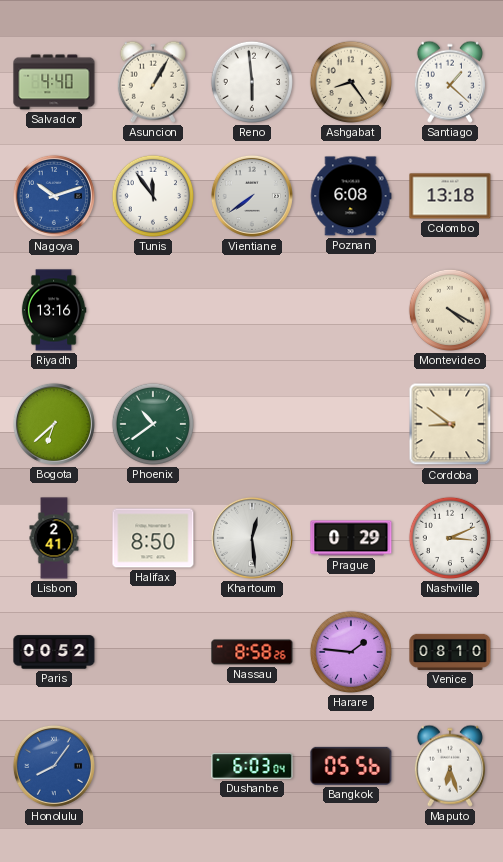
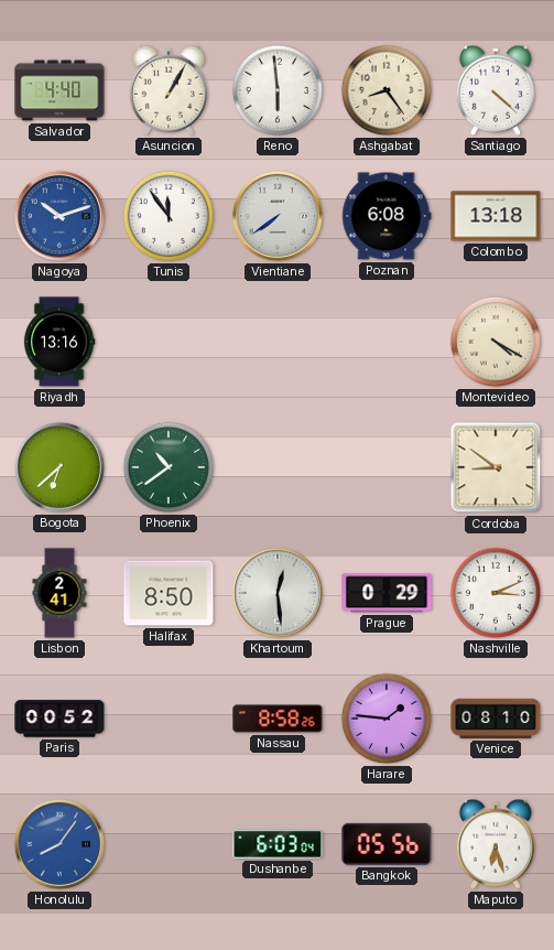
Santiago: 1:22 -> 4:22 (496, 90)
